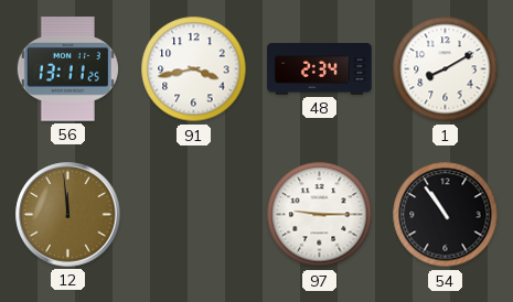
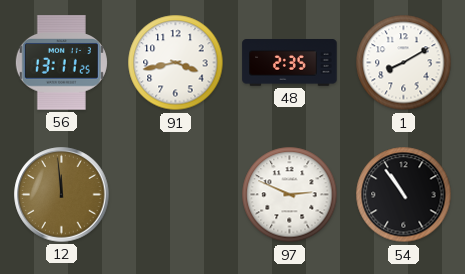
48: 2:34 -> 2:35 (290, 63)
97: 9:15 -> 2:49 (290, 195)
